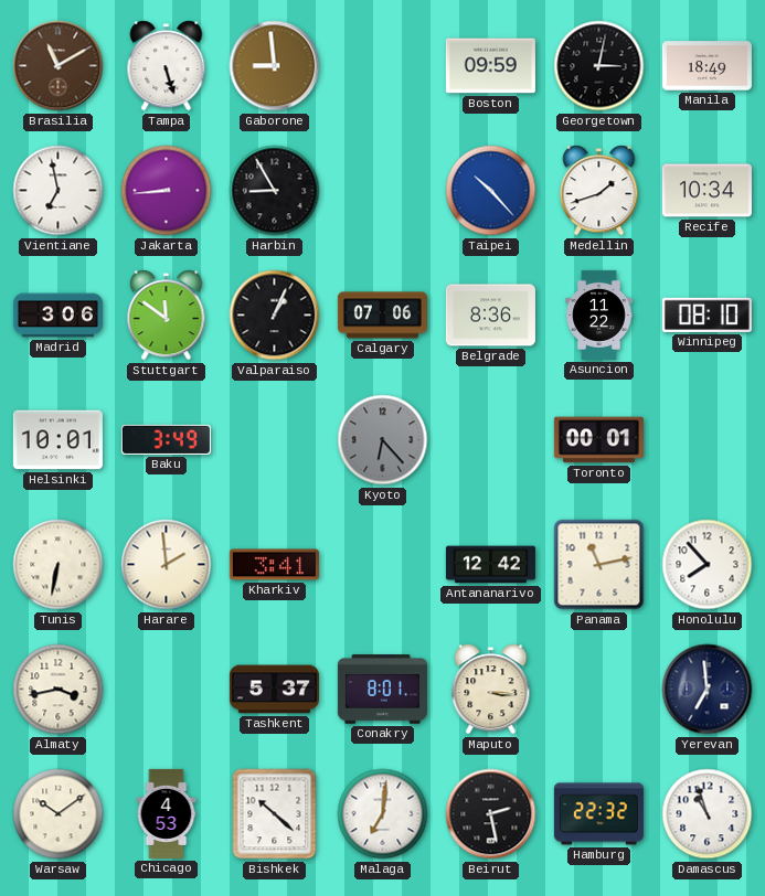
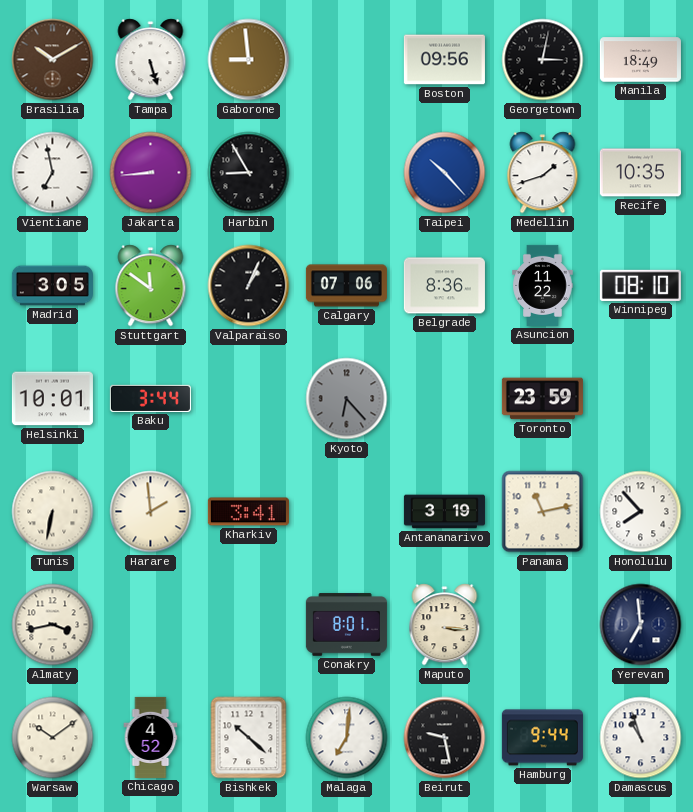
Brasilia: 11:10 -> 10:10 (53, 60)
Boston: 09:59 -> 09:56 (444, 60)
Recife: 10:34 -> 10:35 (640, 173)
Madrid: 3:06 -> 3:05 (52, 286)
Baku: 3:49 -> 3:44 (150, 398)
Toronto: 00:01 -> 23:59 (542, 399)
Antananarivo: 12:42 -> 3:19 (444, 512)
Tashkent: 5:37 -> none (274, 690)
Chicago: 4:53 -> 4:52 (151, 737)
Beirut: 2:28 -> 9:28 (445, 738)
Hamburg: 22:32 -> 9:44 (542, 738)
